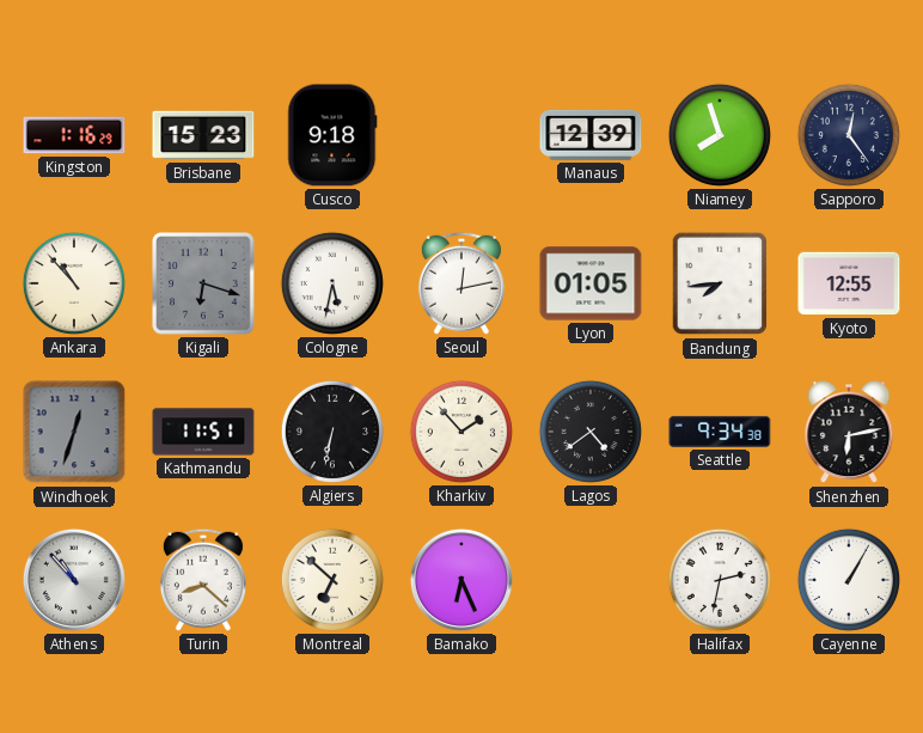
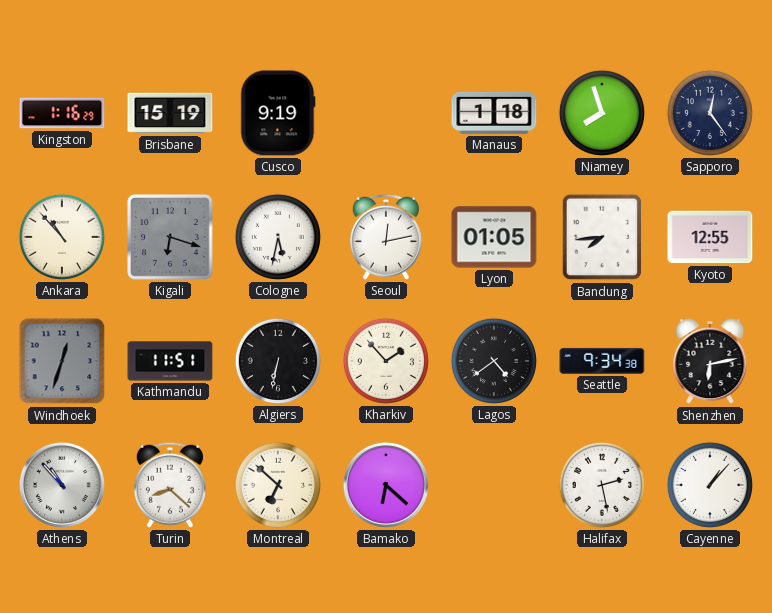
Brisbane: 15:23 -> 15:19 (170, 113)
Cusco: 9:18 -> 9:19 (278, 113)
Manaus: 12:39 -> 1:18 (494, 113)
Bamako: 6:26 -> 6:22 (386, 485)
Halifax: 2:32 -> 2:28 (602, 485)
Cayenne: 1:05 -> 1:07 (710, 485)
